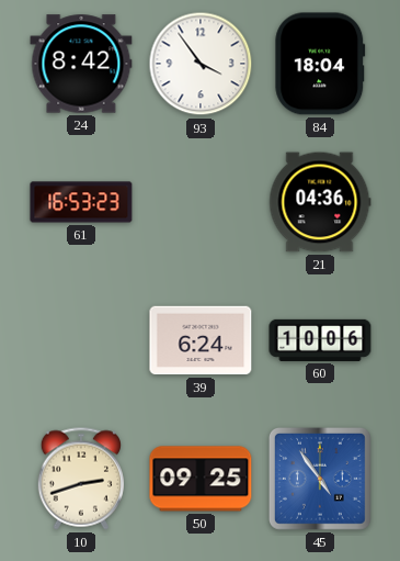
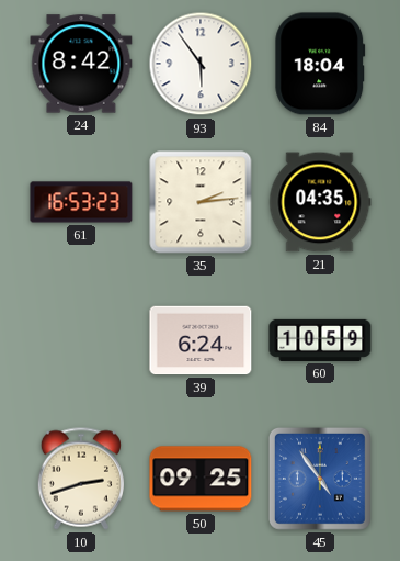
93: 3:54 -> 5:54 (201, 64)
35: none -> 2:14 (201, 202)
21: 04:36 -> 04:35 (320, 202)
60: 10:06 -> 10:59 (320, 340)
